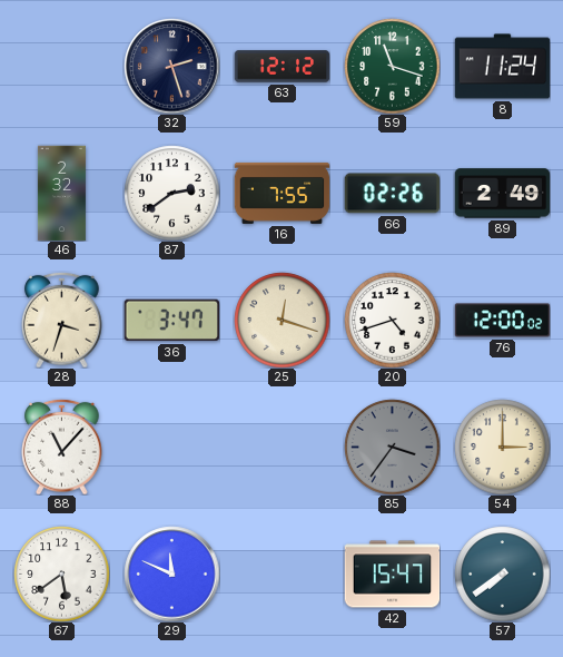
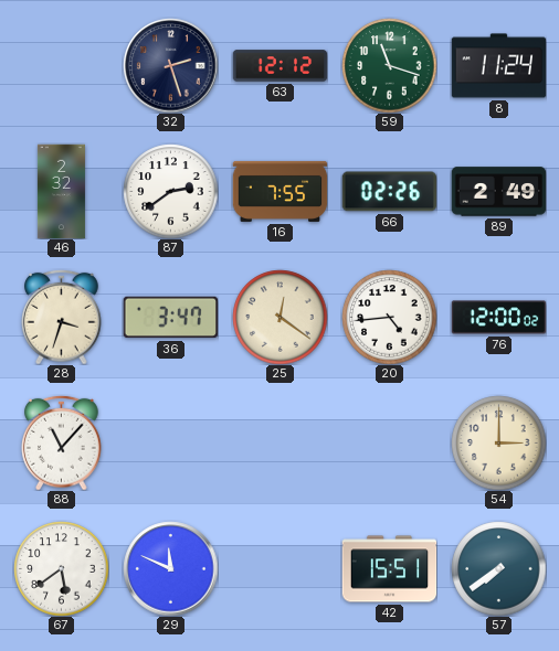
25: 12:18 -> 12:21 (279, 317)
20: 4:42 -> 4:44 (389, 317)
85: 3:36 -> none (392, 447)
42: 15:47 -> 15:51 (389, 569)
